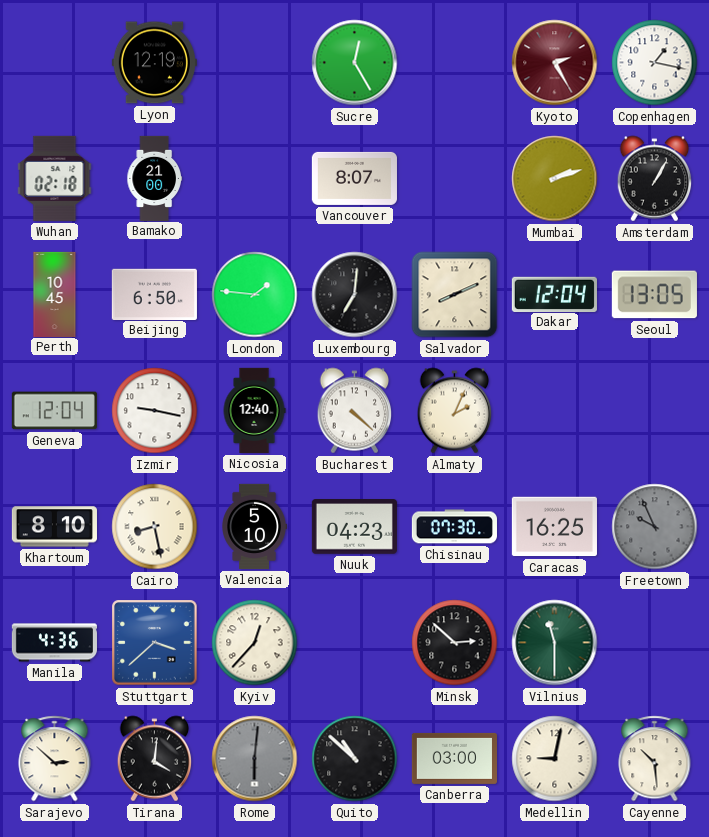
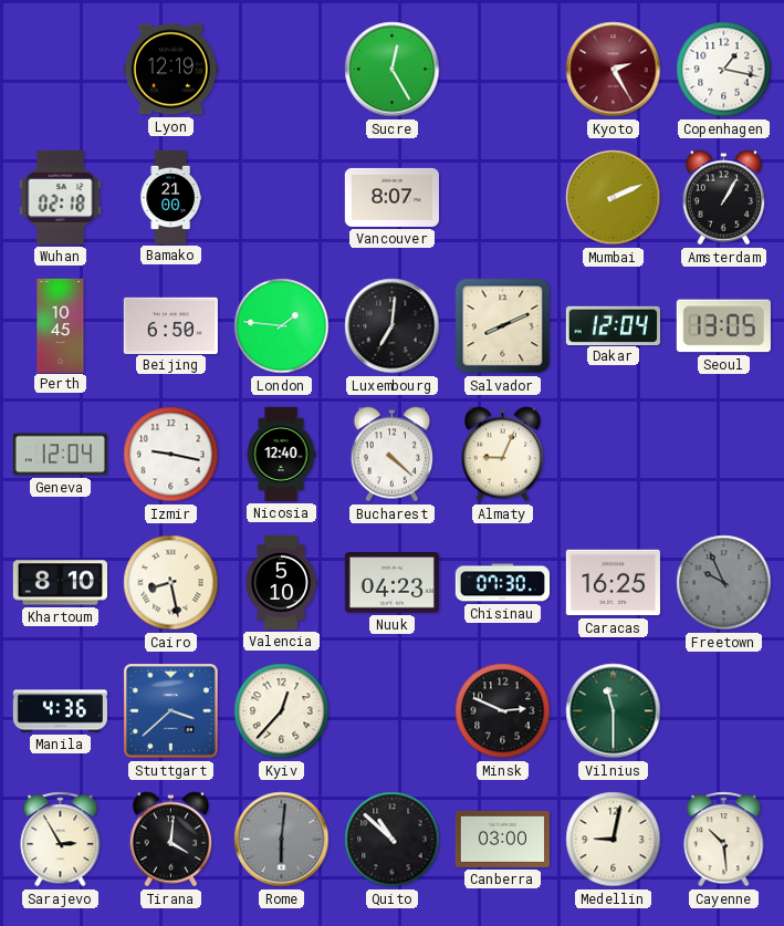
Mumbai: 2:12 -> 2:11 (614, 198)
Almaty: 2:04 -> 9:04 (503, 455)
Minsk: 2:52 -> 2:49 (503, 711)
Sarajevo: 2:52 -> 2:55 (61, 840)
